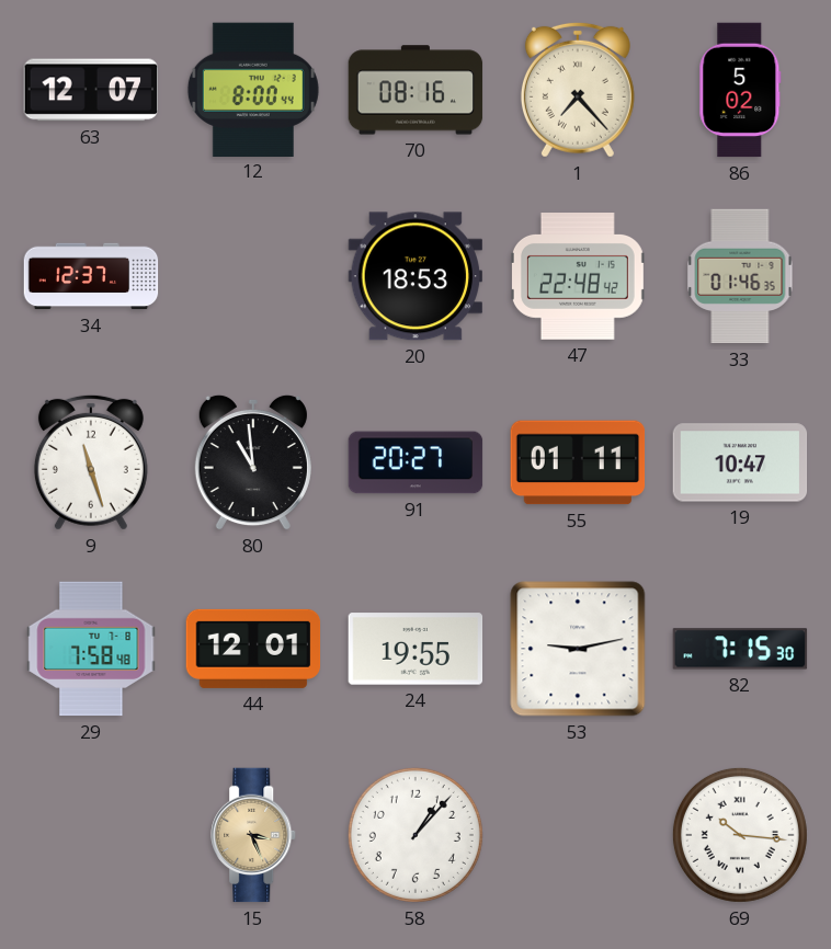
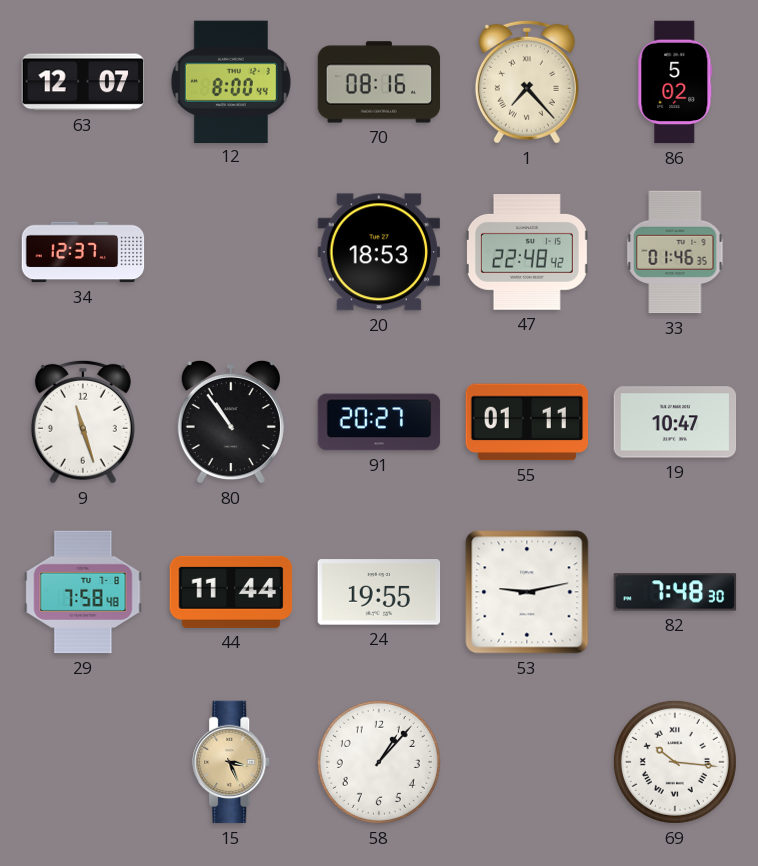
80: 10:59 -> 10:54 (231, 422)
44: 12:01 -> 11:44 (231, 592)
82: 7:15 -> 7:48 (675, 592)
